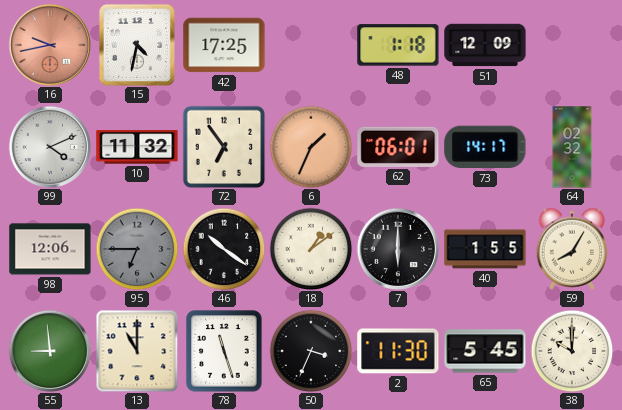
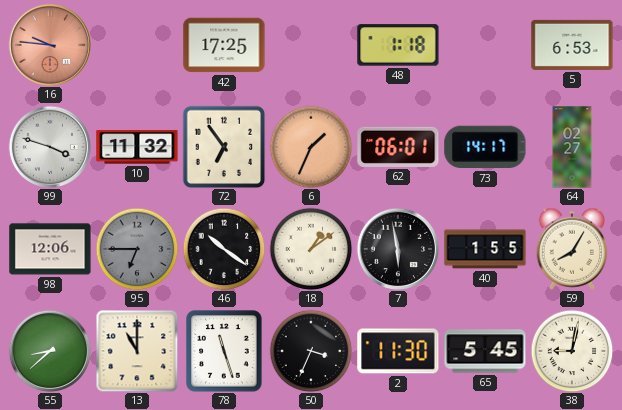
16: 9:43 -> 9:46 (49, 44)
15: 4:32 -> none (137, 45)
51: 12:09 -> none (485, 45)
5: none -> 6:53 (572, 45)
99: 4:11 -> 3:48 (49, 146)
64: 02:32 -> 02:27 (572, 147)
7: 6:00 -> 5:58 (397, 248)
55: 8:59 -> 8:38 (49, 350)
38: 10:00 -> 9:02 (572, 351)
